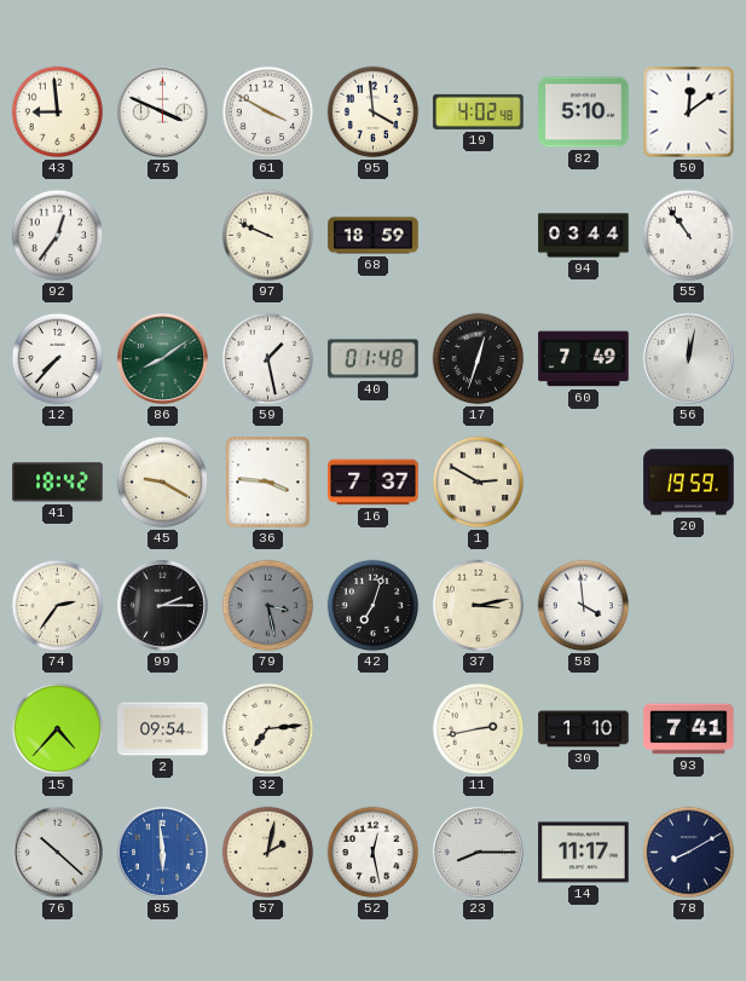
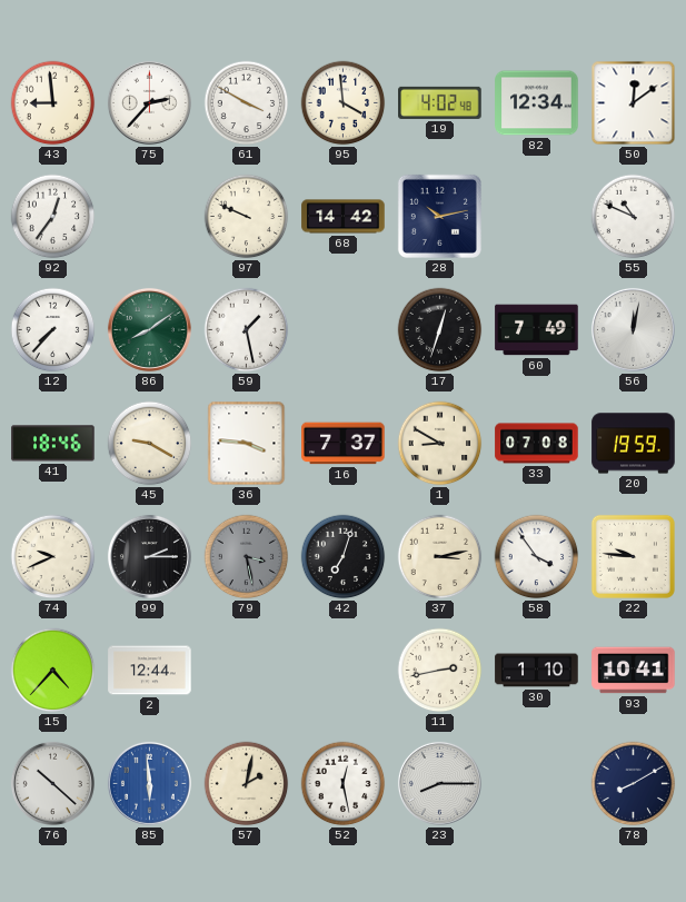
75: 3:49 -> 2:37 (149, 102)
82: 5:10 -> 12:34 (537, 103)
68: 18:59 -> 14:42 (344, 217)
28: none -> 10:13 (439, 216)
94: 03:44 -> none (584, 236)
55: 10:54 -> 10:49 (634, 217)
40: 01:48 -> none (374, 359)
41: 18:42 -> 18:46 (53, 444)
1: 2:50 -> 8:50 (440, 444)
33: none -> 07:08 (537, 444)
74: 2:36 -> 9:41 (53, 557)
58: 3:59 -> 3:54 (537, 557)
22: none -> 9:46 (633, 556)
2: 09:54 -> 12:44 (150, 671)
32: 7:14 -> none (268, 729)
93: 7:41 -> 10:41 (634, 671)
14: 11:17 -> none (584, 853)
